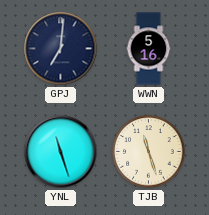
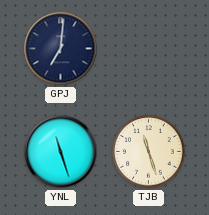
WWN: 5:16 -> none (149, 49)
